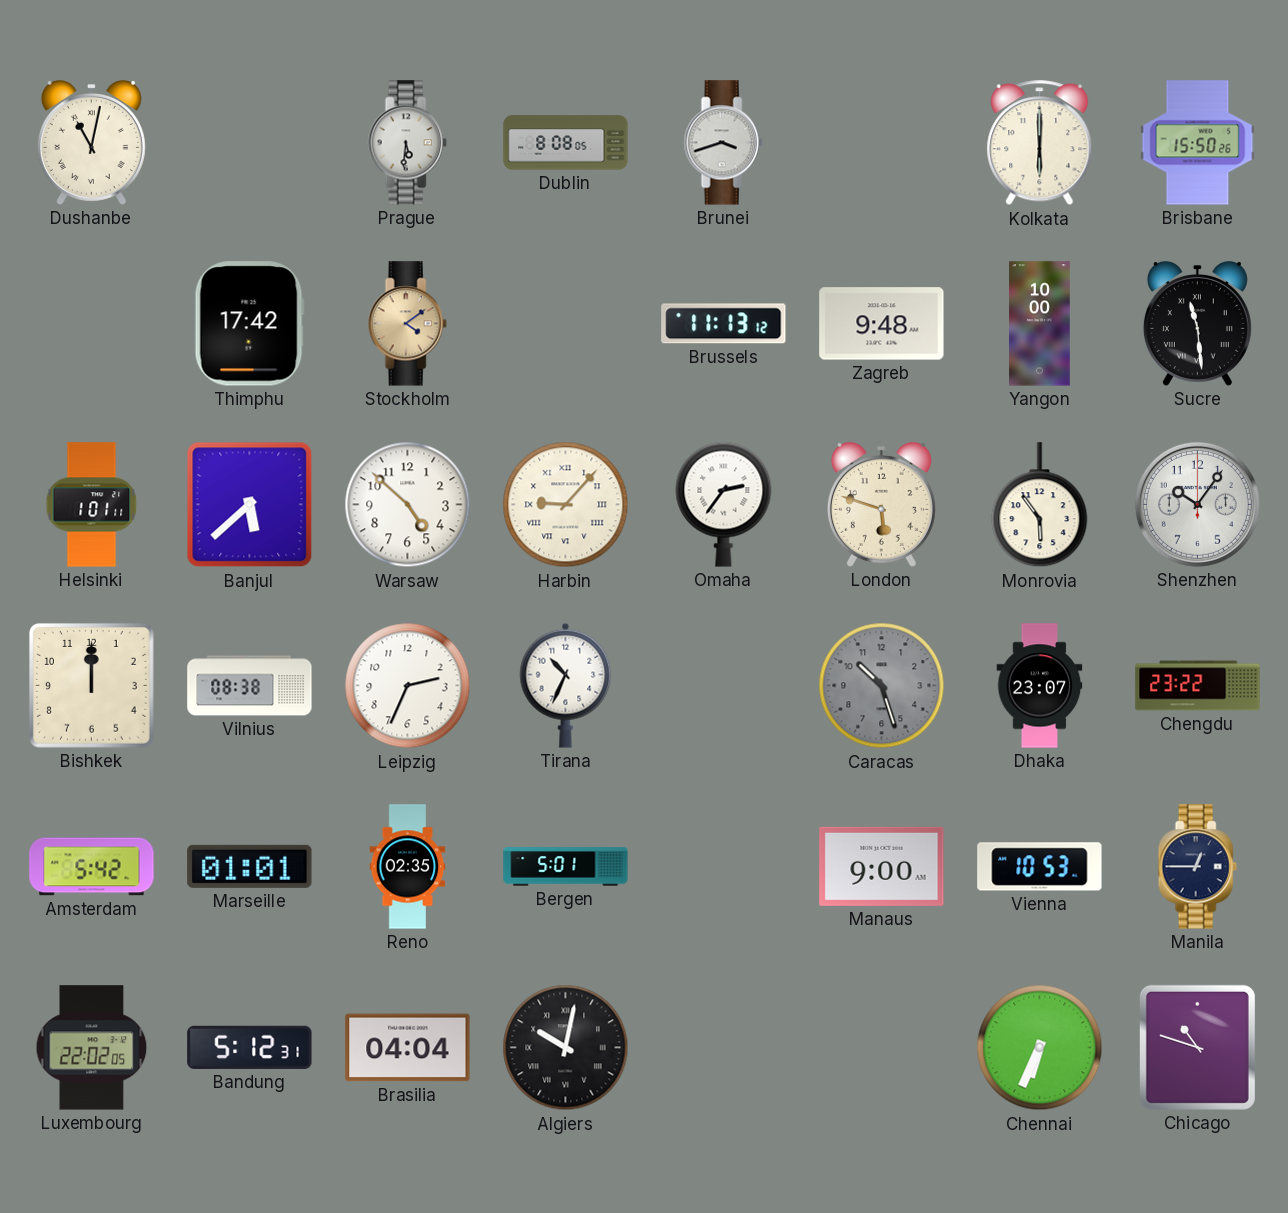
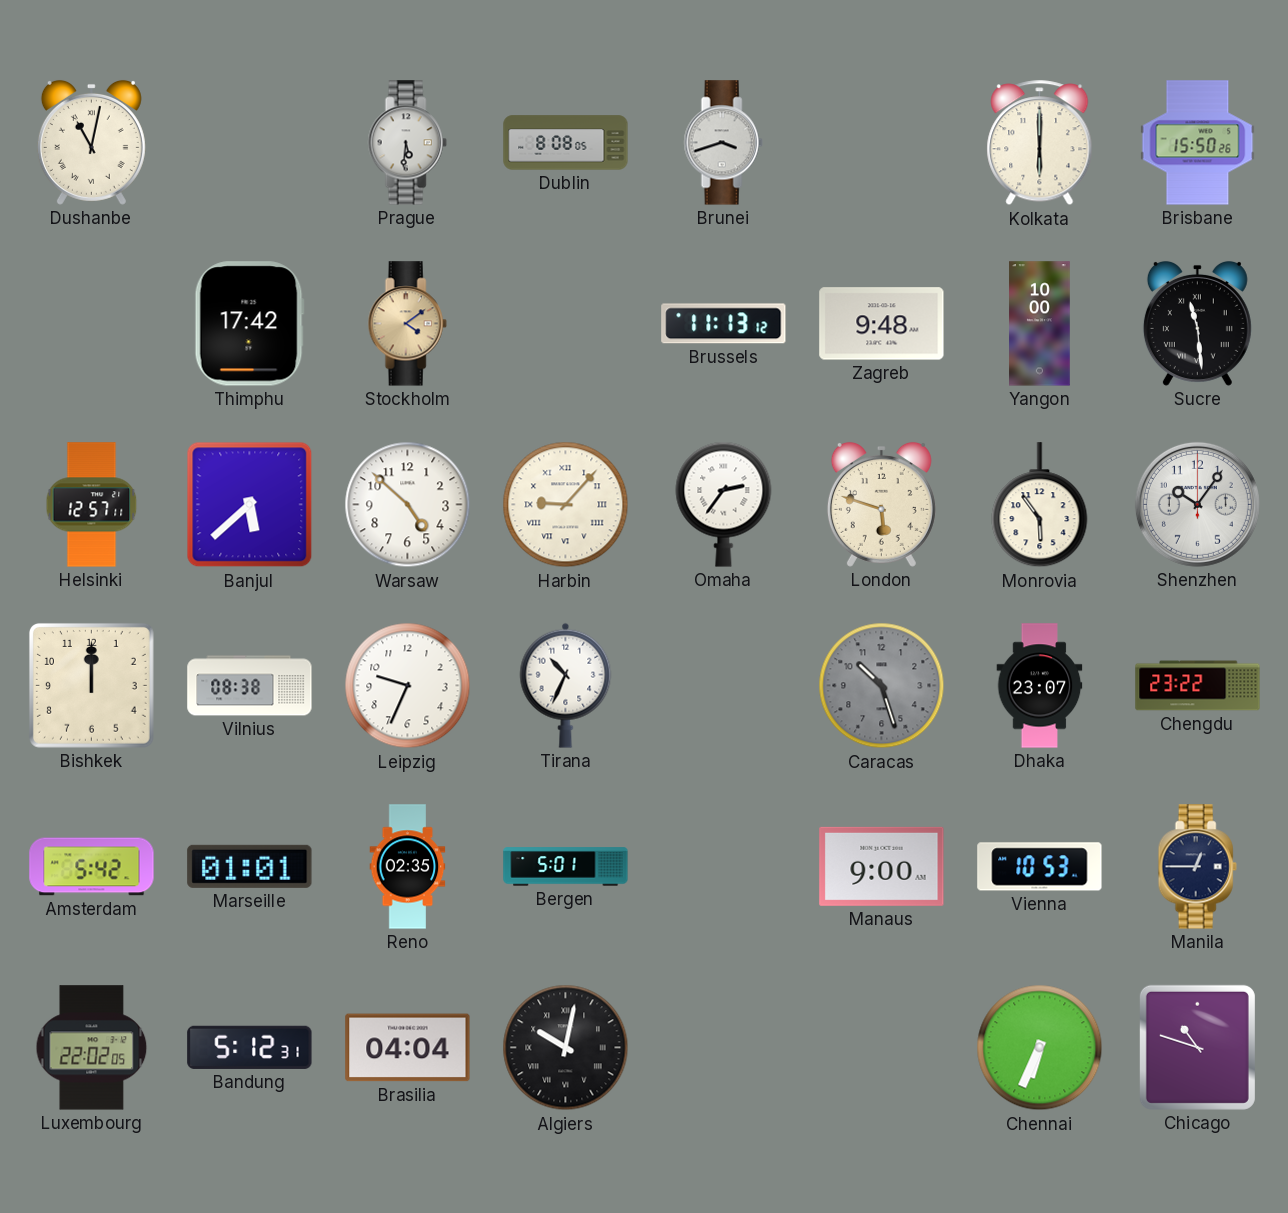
Helsinki: 1:01 -> 12:57 (92, 505)
Leipzig: 2:34 -> 9:34 (408, 686)
